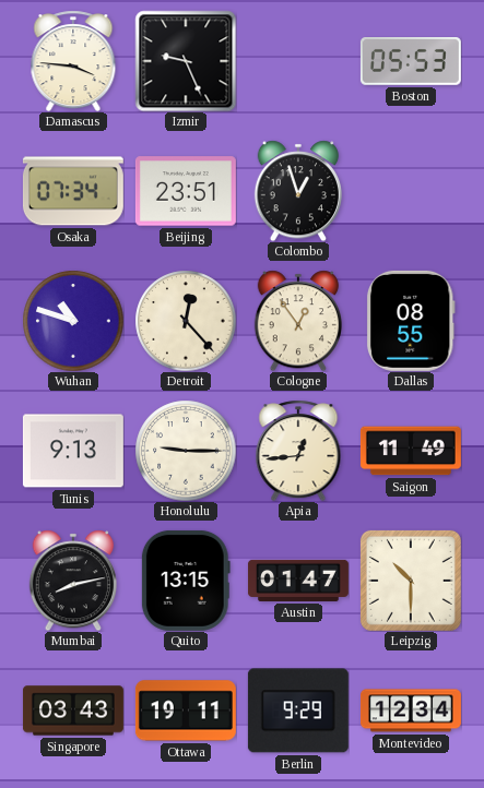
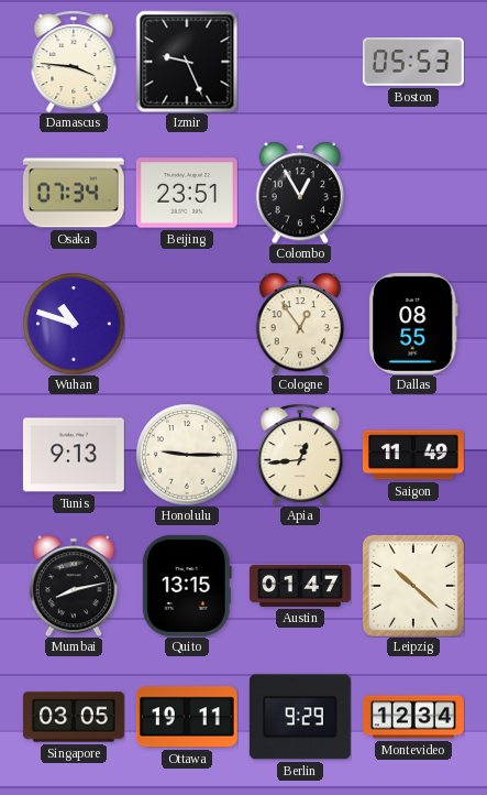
Colombo: 12:57 -> 12:55 (299, 193)
Detroit: 12:23 -> none (186, 321)
Leipzig: 10:30 -> 10:22 (413, 586)
Singapore: 03:43 -> 03:05 (74, 717)
